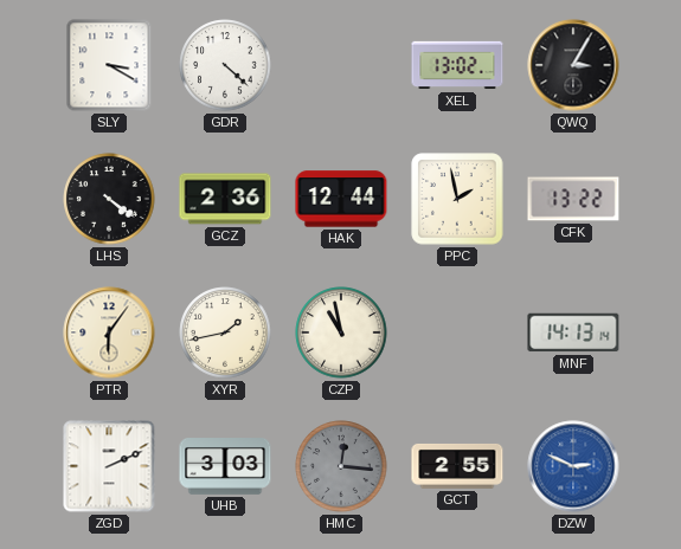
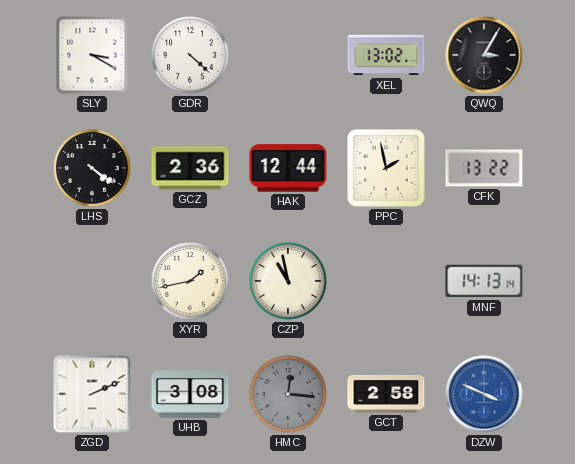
PTR: 6:06 -> none (109, 332)
UHB: 3:03 -> 3:08 (190, 395)
GCT: 2:55 -> 2:58 (386, 394)
DZW: 2:49 -> 3:49 (484, 394)
